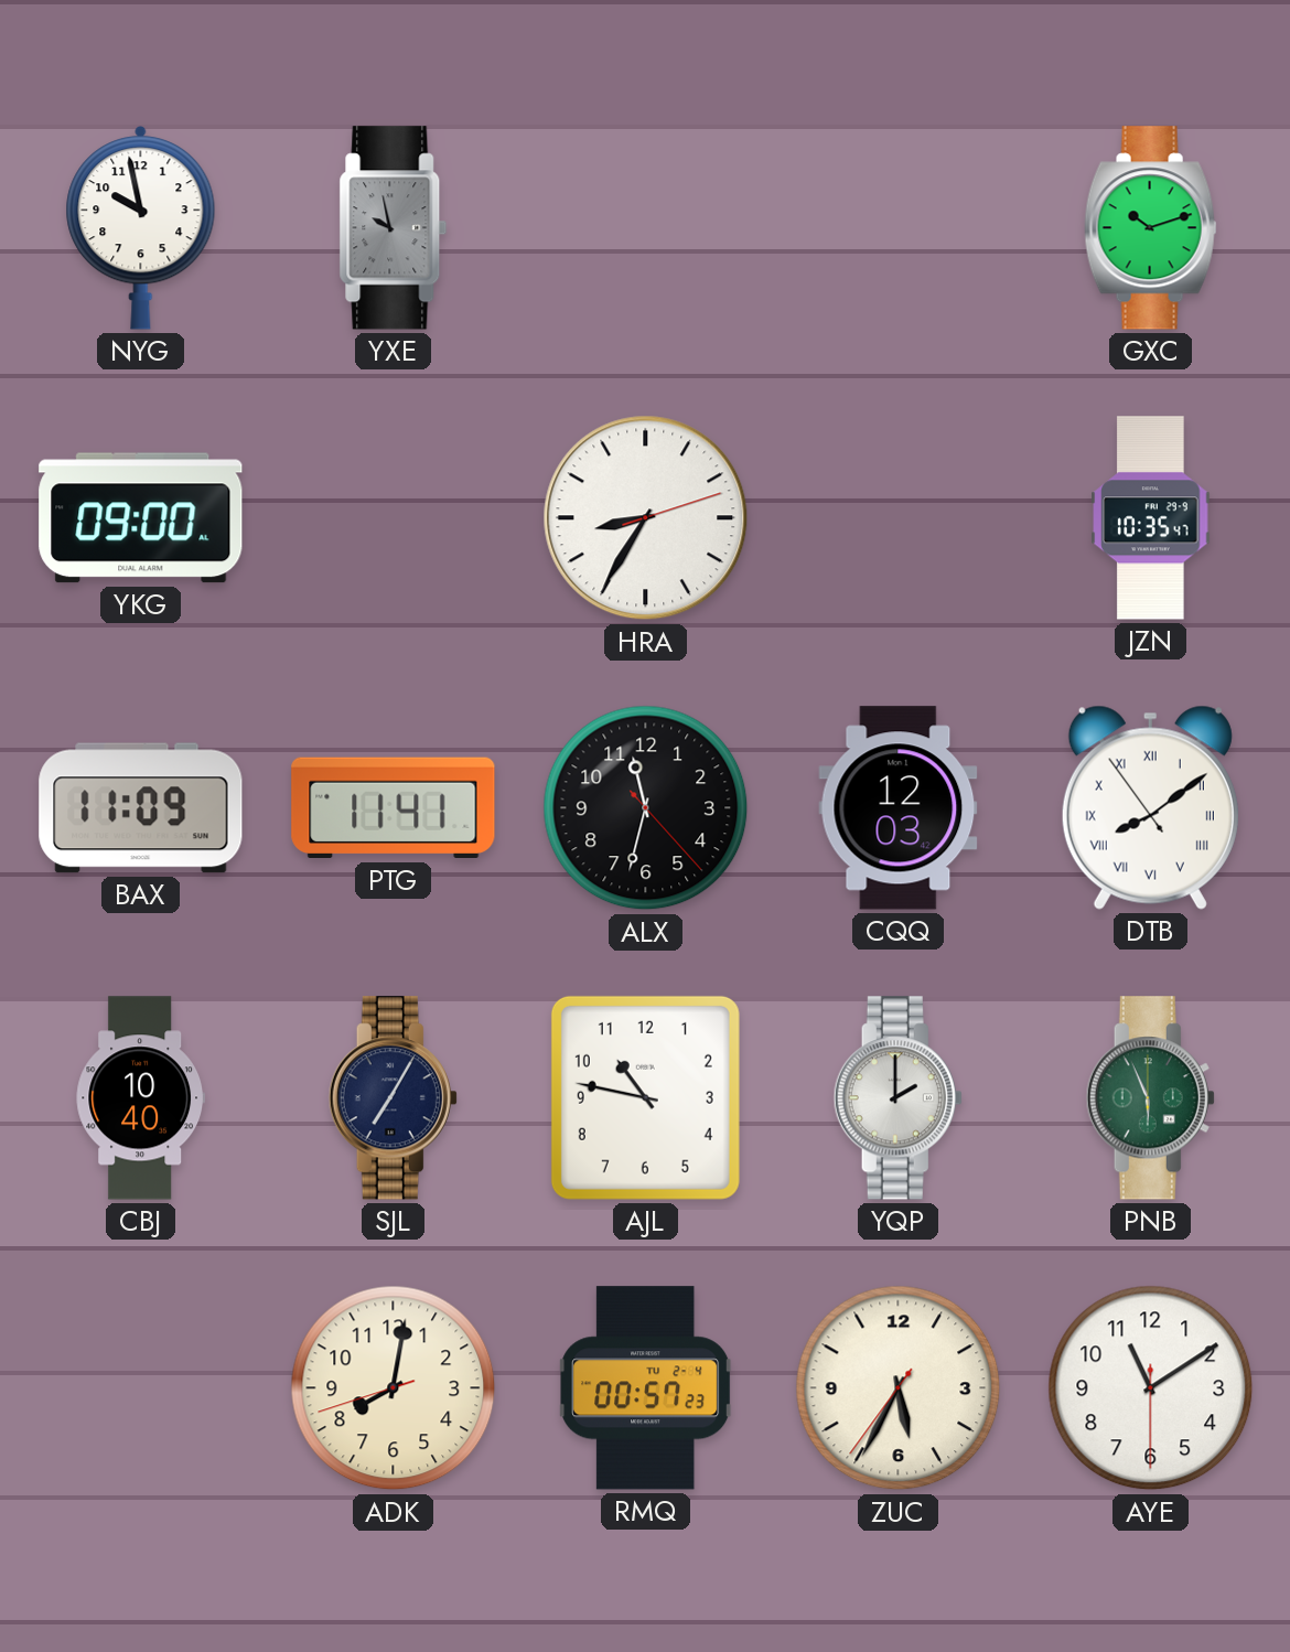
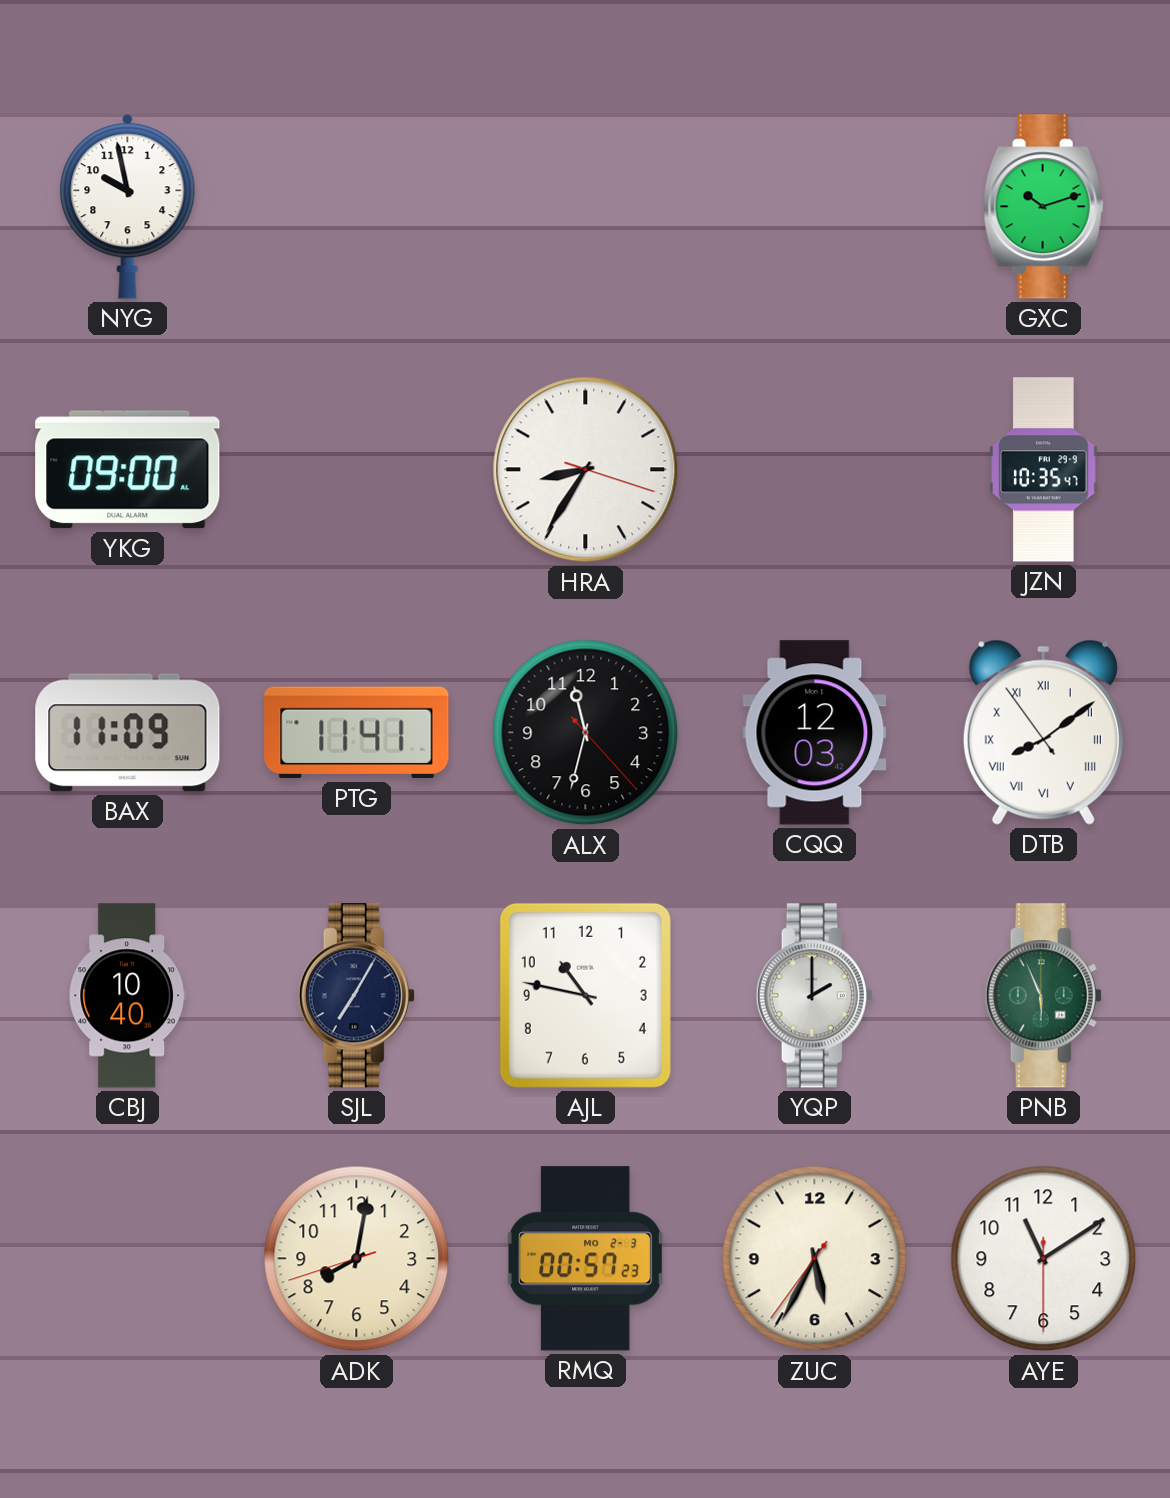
YXE: 9:58 -> none (394, 228)
HRA: 8:35:12 -> 8:35:18 (586, 470)
RMQ date: TU 2-4 -> MO 2-3 (586, 1259)
